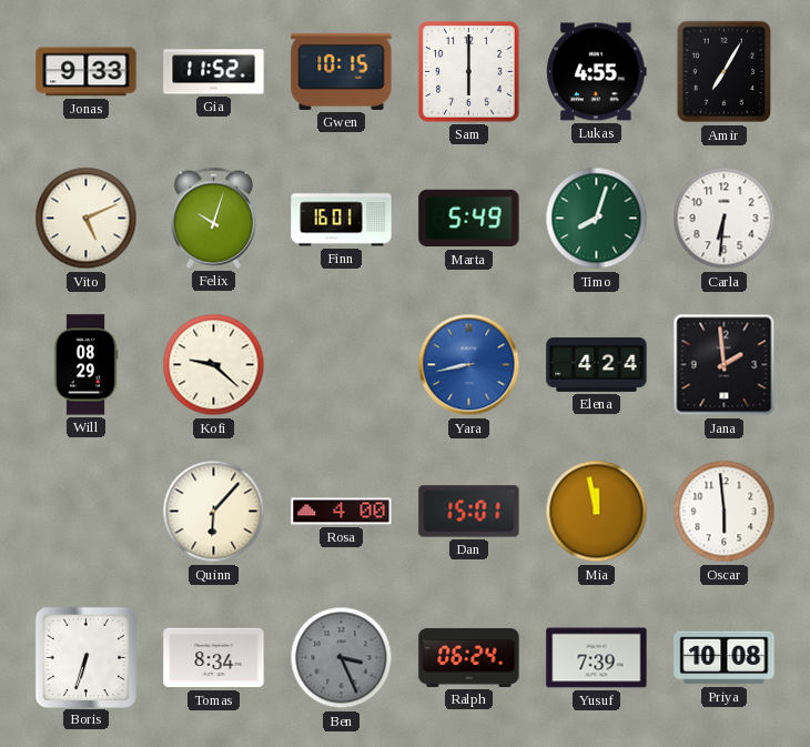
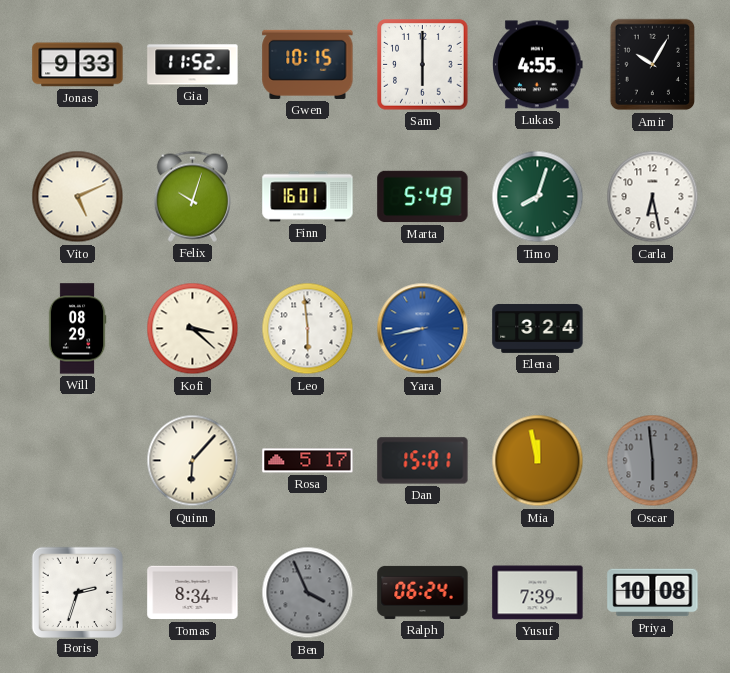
Amir: 7:05 -> 10:05 (652, 65)
Carla: 6:31 -> 6:28 (653, 197)
Kofi: 9:22 -> 3:22 (193, 329)
Leo: none -> 5:59 (308, 329)
Elena: 4:24 -> 3:24 (538, 328)
Jana: 1:59 -> none (725, 365)
Rosa: 4:00 -> 5:17 (308, 461)
Oscar dial: white -> grey (653, 461)
Boris: 6:33 -> 2:33 (77, 592)
Ben: 3:26 -> 3:56 (308, 593)
